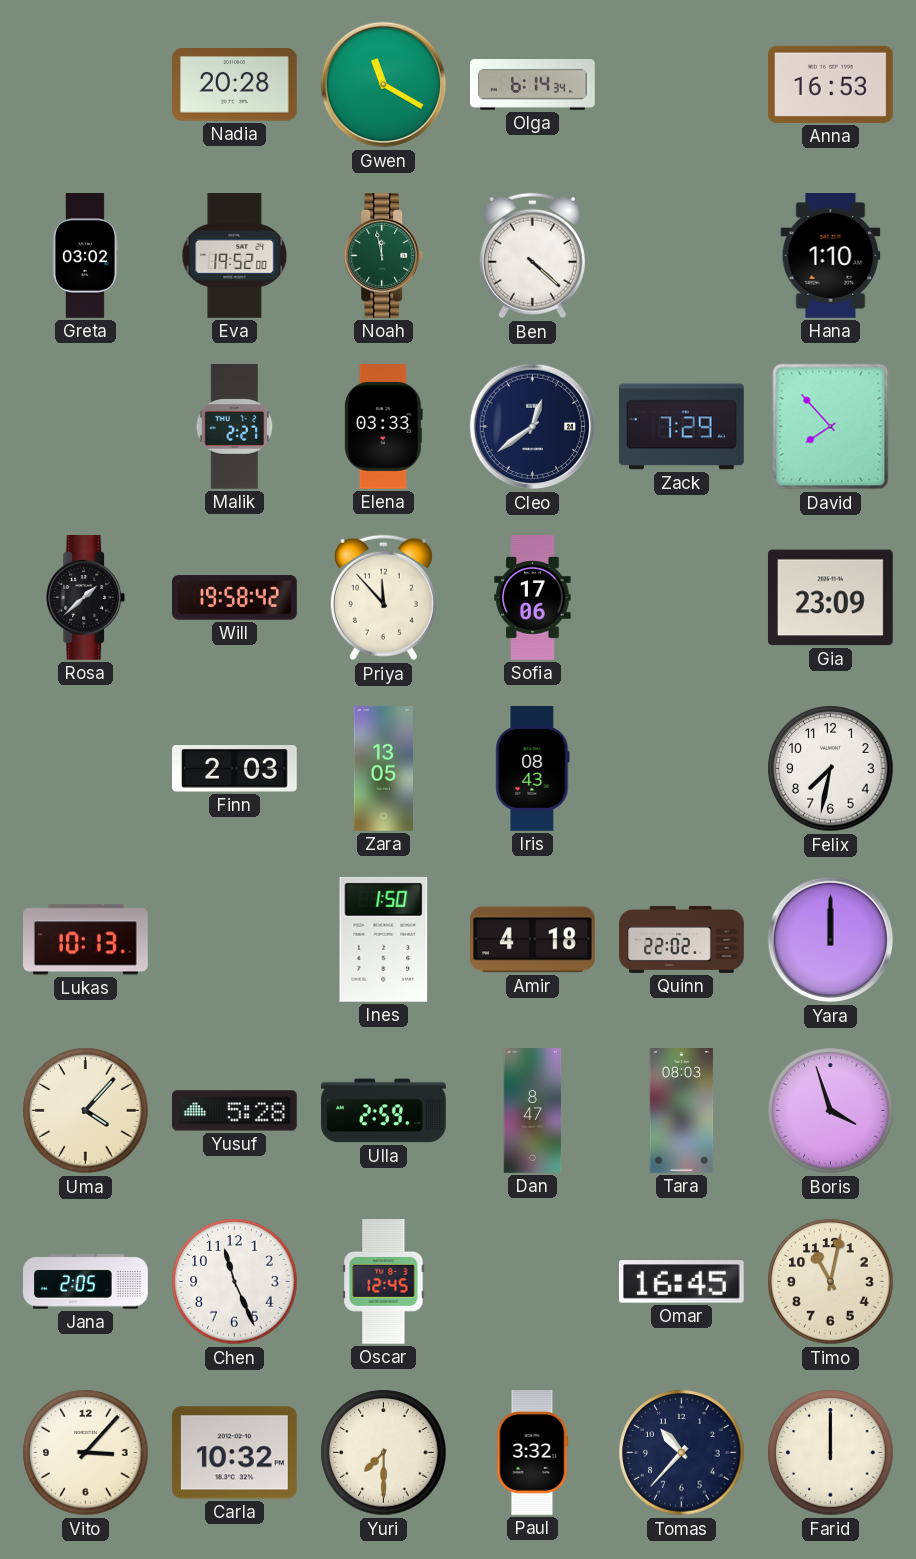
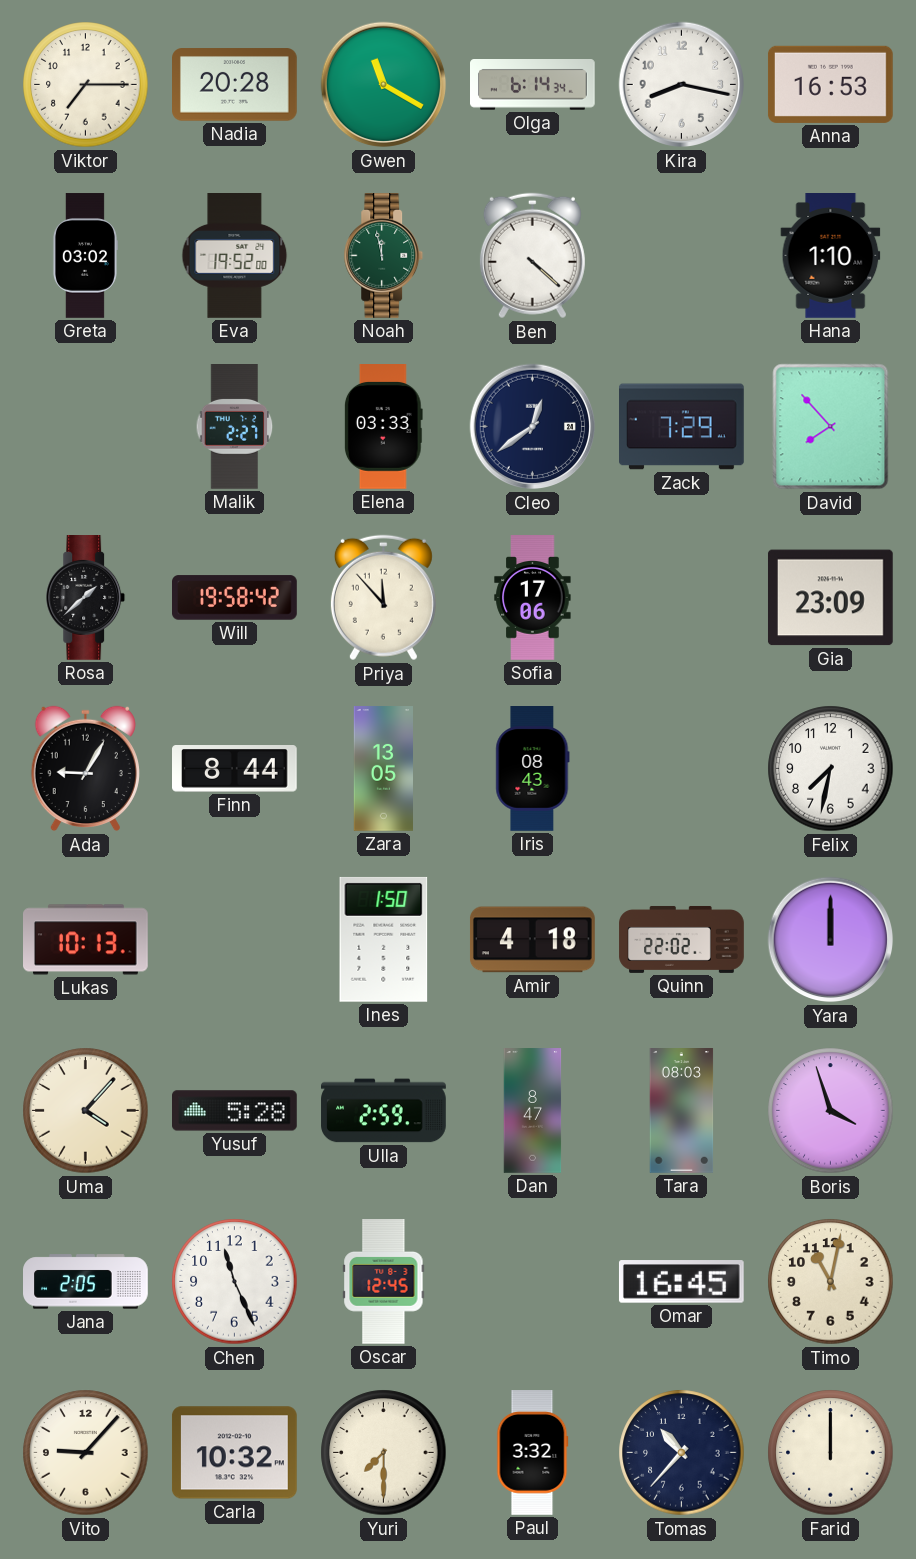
Viktor: none -> 7:15 (86, 85)
Kira: none -> 8:17 (682, 85)
Ada: none -> 9:05 (85, 769)
Finn: 2:03 -> 8:44 (235, 769)
Vito: 3:07 -> 9:07 (86, 1453)
